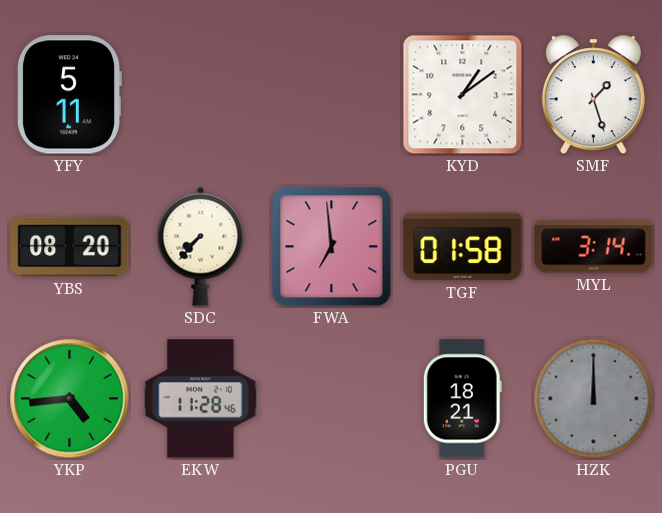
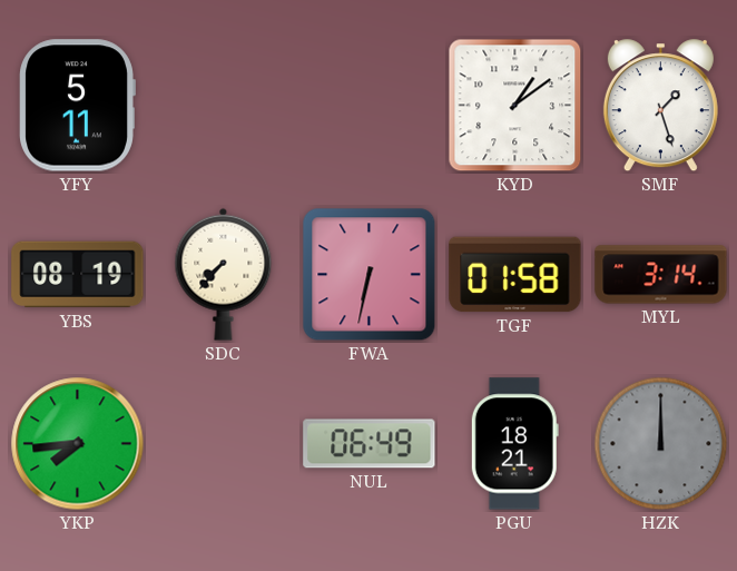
YBS: 08:20 -> 08:19 (78, 275)
FWA: 6:59 -> 6:32 (370, 275)
YKP: 4:44 -> 7:44 (78, 444)
EKW: 11:28 -> none (200, 399)
NUL: none -> 06:49 (370, 444)
